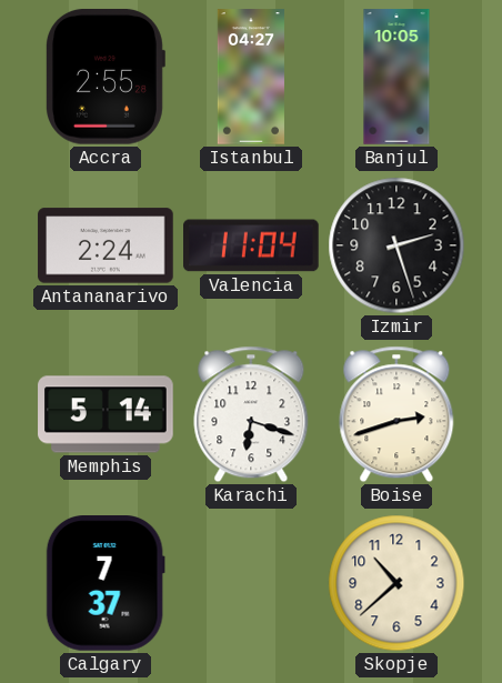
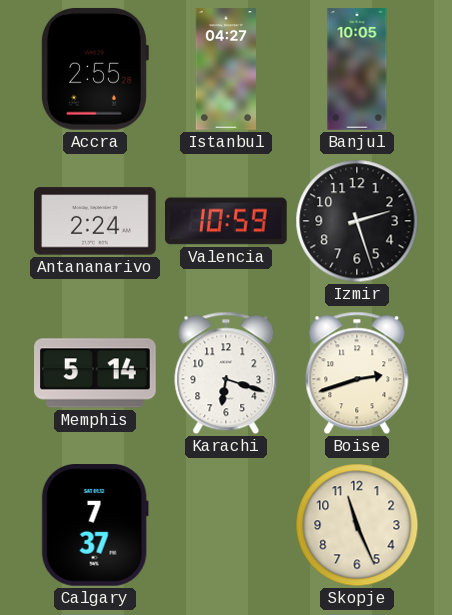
Valencia: 11:04 -> 10:59 (226, 221)
Skopje: 10:38 -> 11:26 (357, 525)
